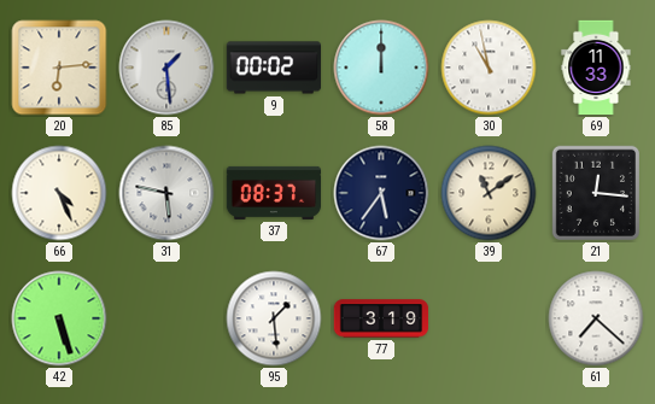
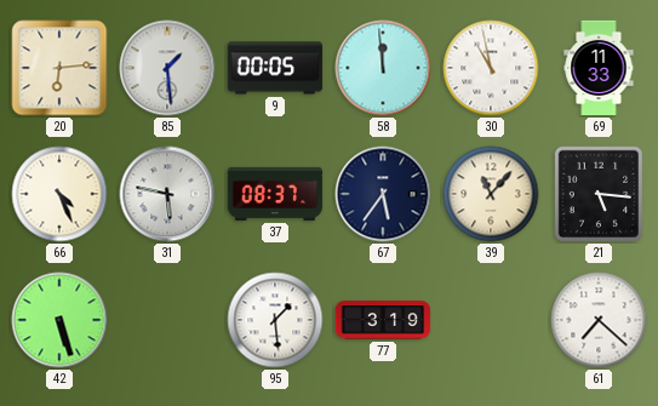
9: 00:02 -> 00:05 (275, 68)
58: 12:00 -> 11:59 (383, 68)
39: 11:09 -> 11:07 (491, 194)
21: 12:16 -> 5:16 (597, 194)
